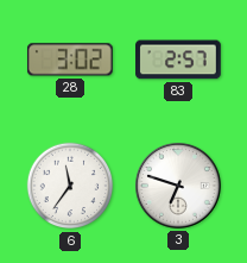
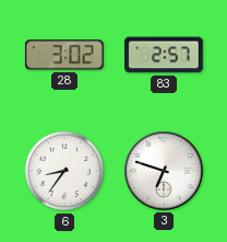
6: 11:36 -> 8:36 (64, 171)
